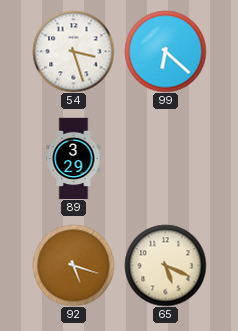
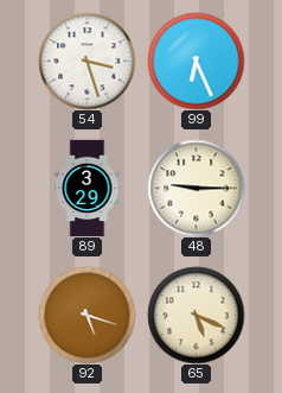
99: 6:22 -> 6:26 (196, 61)
48: none -> 9:15 (196, 188)
